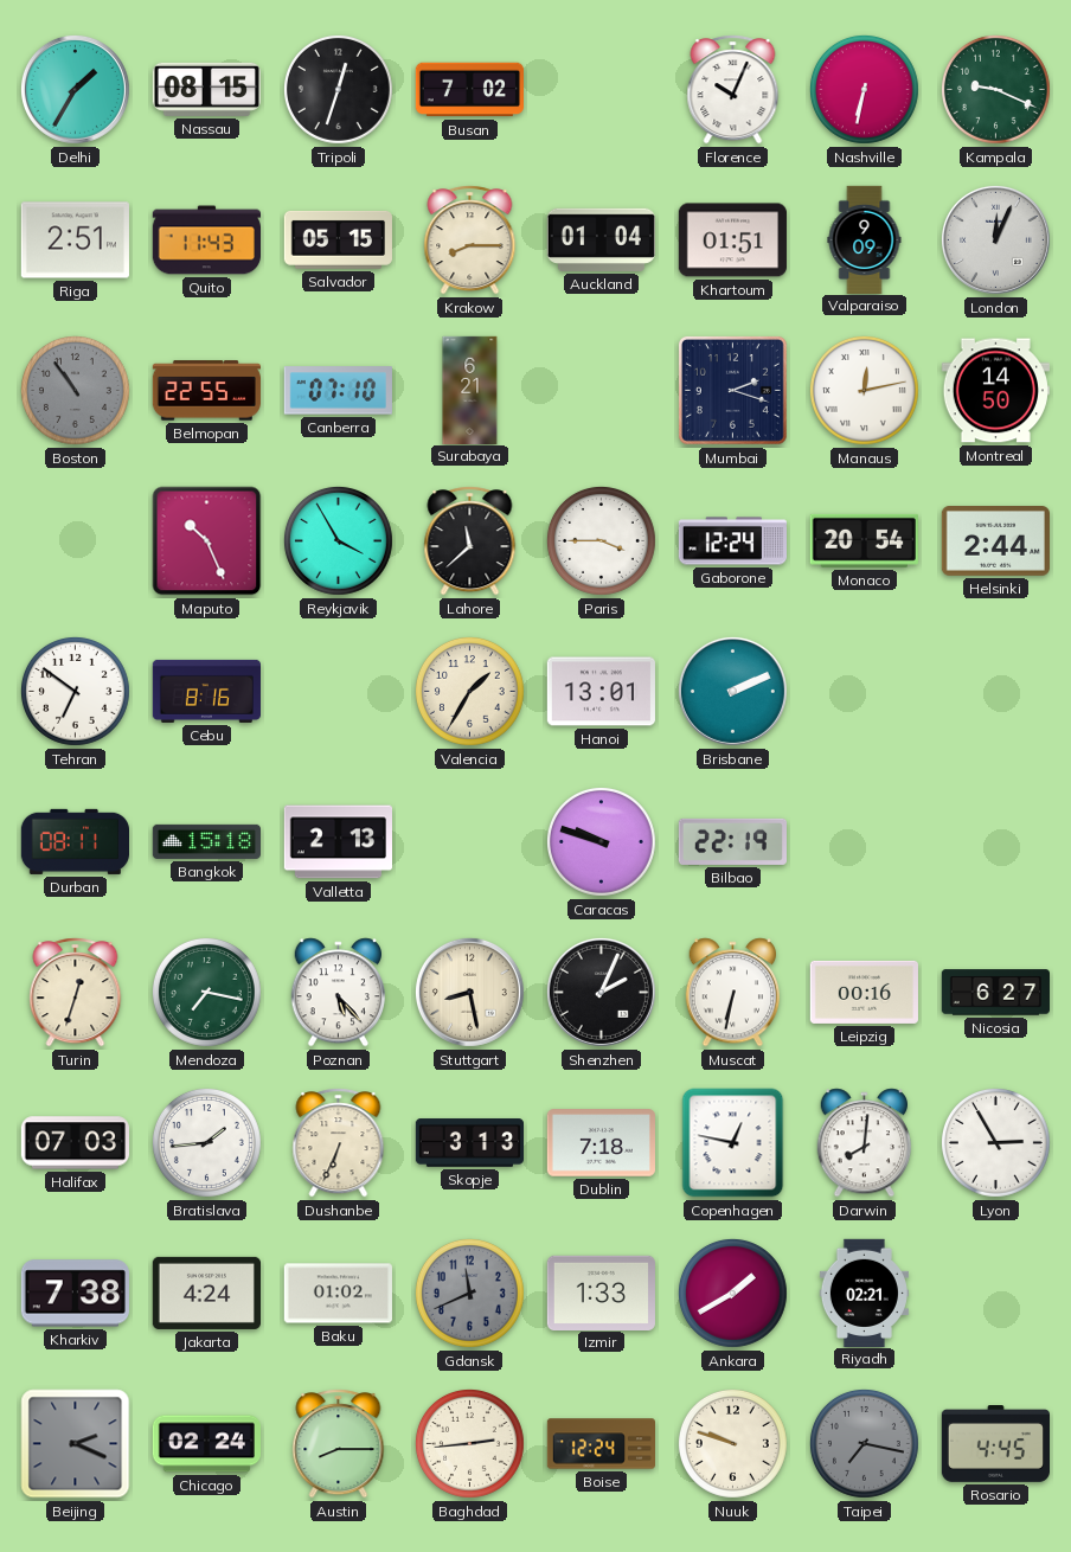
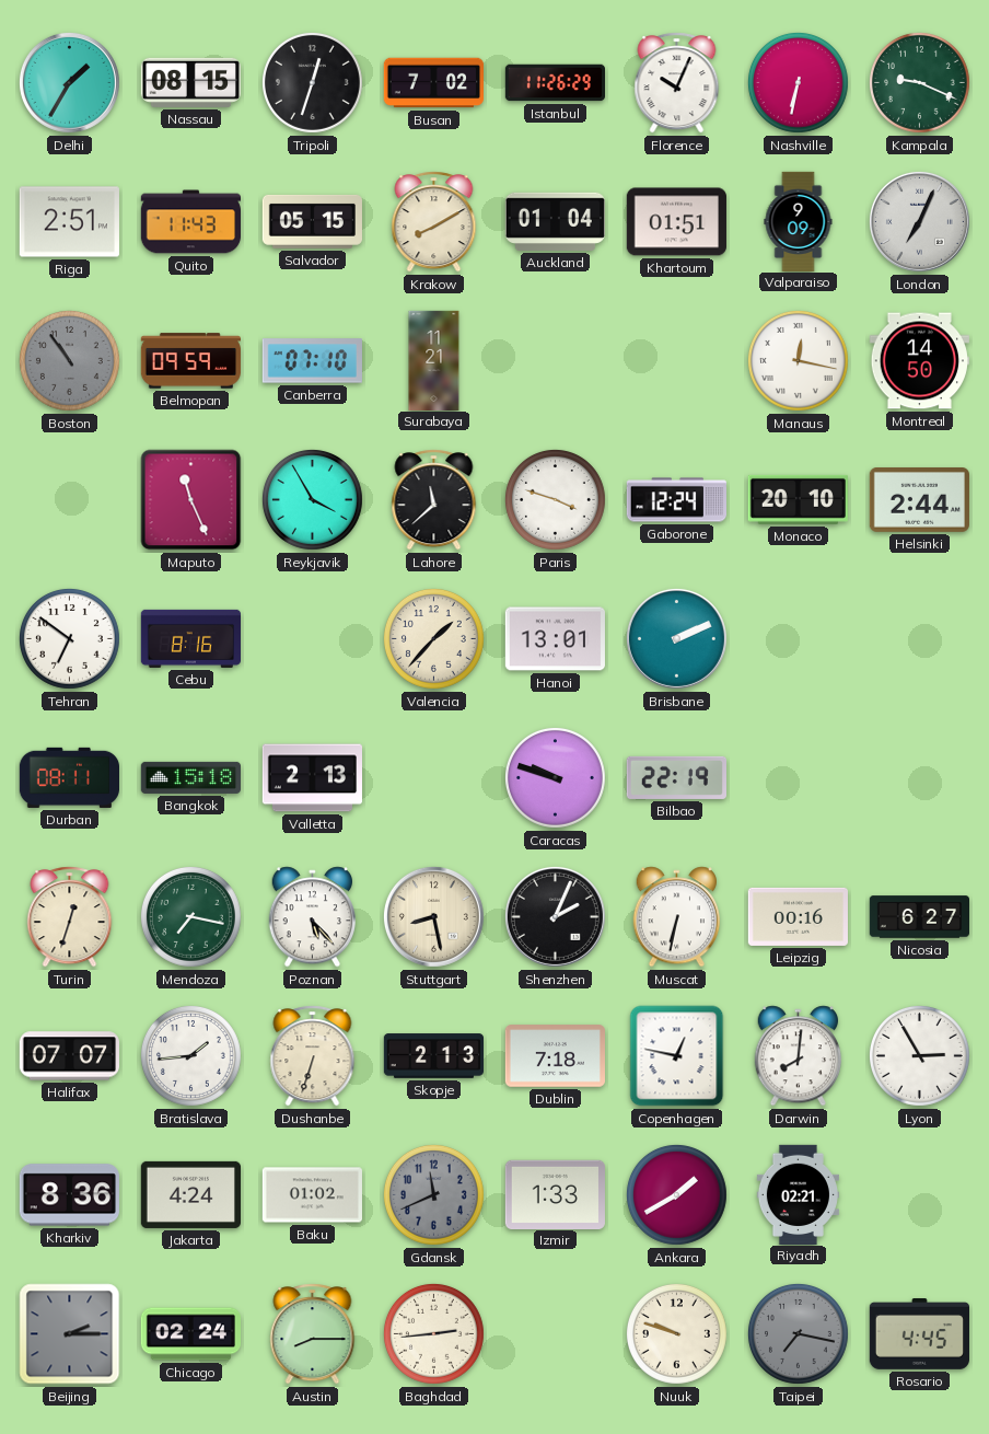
Istanbul: none -> 11:26 (555, 83)
Krakow: 8:15 -> 8:10 (434, 222)
London: 12:04 -> 7:04 (919, 221)
Belmopan: 22:55 -> 09:59 (190, 361)
Surabaya: 6:21 -> 11:21 (434, 360)
Mumbai: 2:18 -> none (732, 390)
Manaus: 12:13 -> 12:17 (798, 360)
Maputo: 10:26 -> 11:26 (191, 500)
Paris: 3:45 -> 3:48 (555, 499)
Monaco: 20:54 -> 20:10 (798, 499)
Valencia: 1:35 -> 1:37 (433, 638)
Halifax: 07:03 -> 07:07 (69, 1056)
Dushanbe: 6:34 -> 6:33 (313, 1056)
Skopje: 3:13 -> 2:13 (433, 1056)
Kharkiv: 7:38 -> 8:36 (69, 1195)
Beijing: 2:19 -> 2:15 (70, 1334)
Boise: 12:24 -> none (602, 1444)
